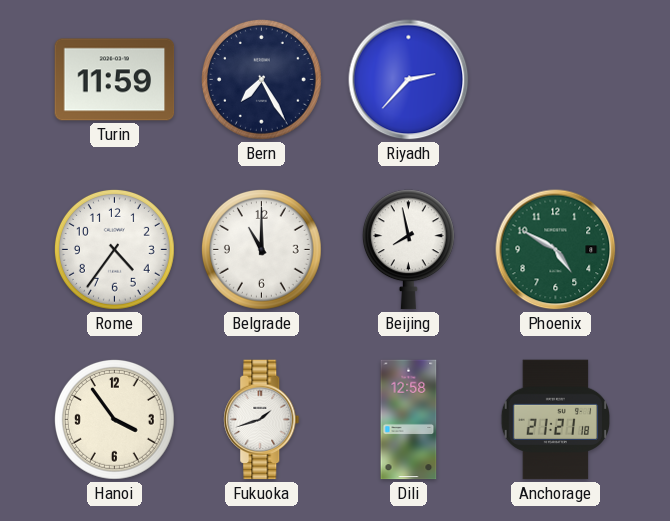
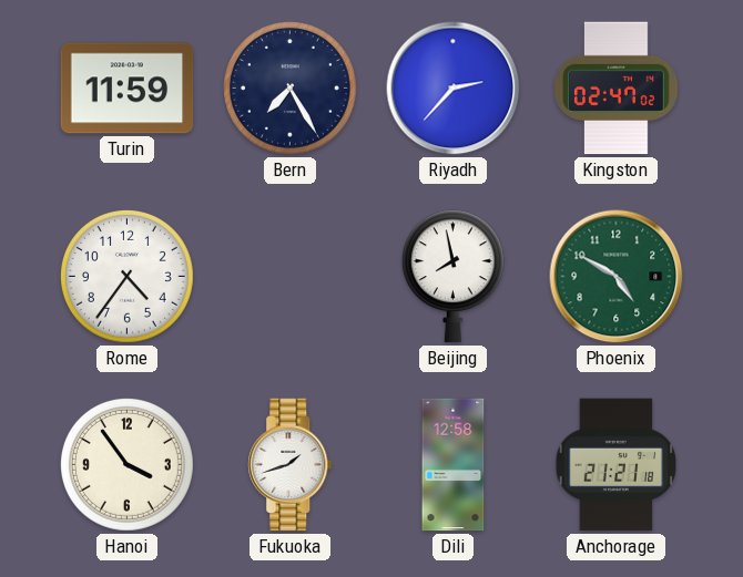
Kingston: none -> 02:47 (617, 89)
Belgrade: 11:00 -> none (261, 249)
